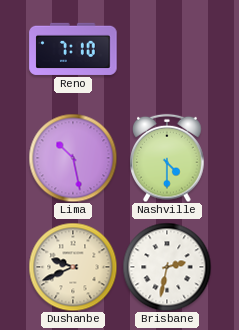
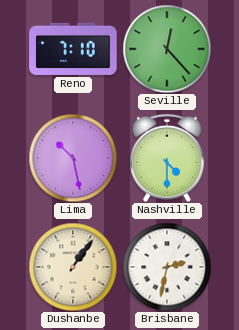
Seville: none -> 12:23 (167, 49)
Dushanbe: 9:41 -> 1:06 (73, 267)
